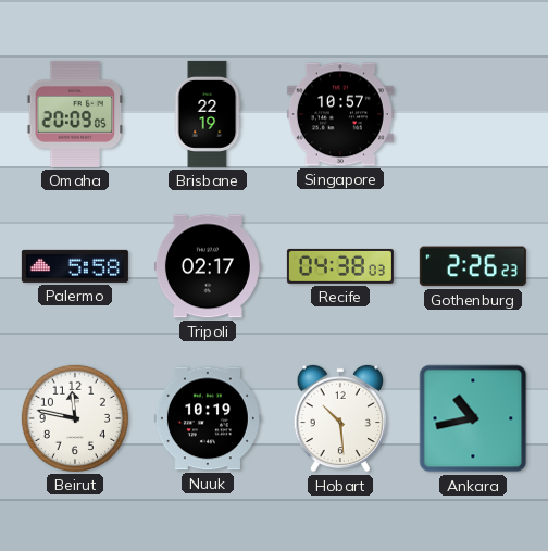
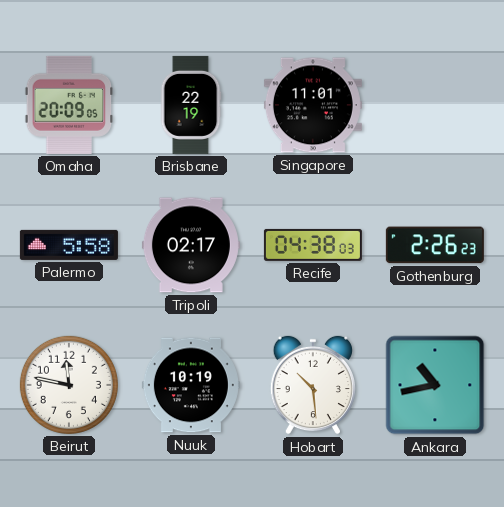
Singapore: 10:57 -> 11:01 (313, 105)
